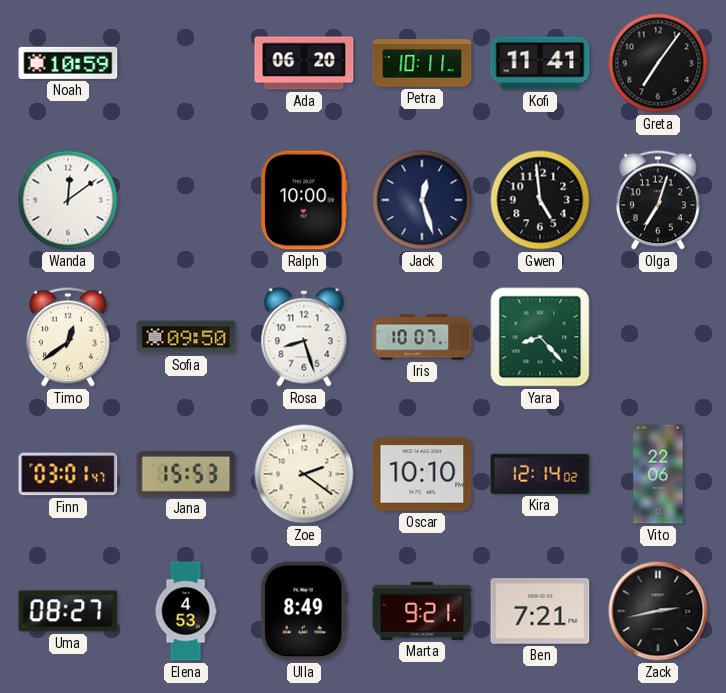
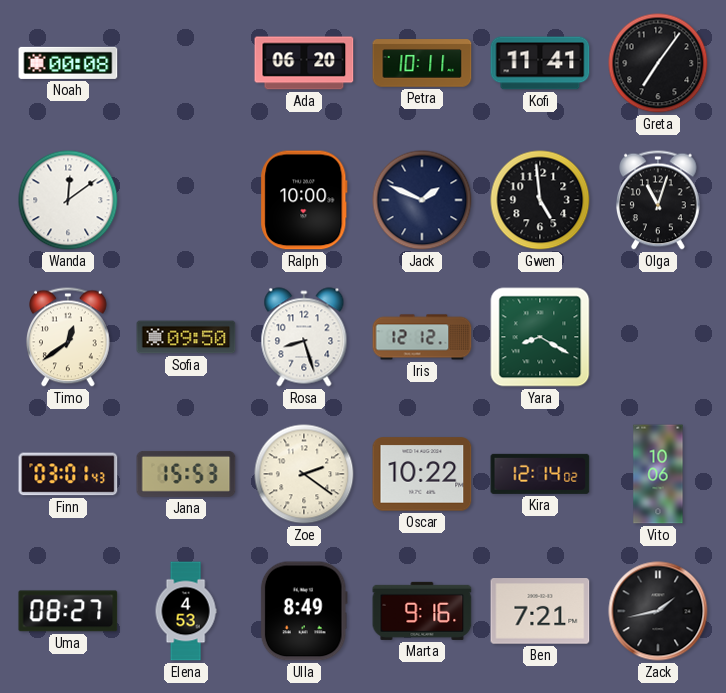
Noah: 10:59 -> 00:08 (68, 63)
Jack: 12:27 -> 1:49 (422, 200)
Olga: 7:03 -> 11:03 (659, 200)
Iris: 10:07 -> 12:12 (422, 337)
Yara: 8:23 -> 8:20 (540, 337)
Finn: 03:01:47 -> 03:01:43 (68, 474)
Oscar: 10:10 -> 10:22 (422, 474)
Vito: 22:06 -> 10:06 (658, 474)
Marta: 9:21 -> 9:16 (422, 611)
Zack: 2:43 -> 1:43 (658, 611)
